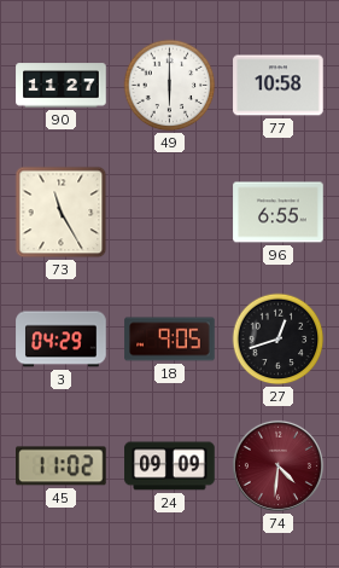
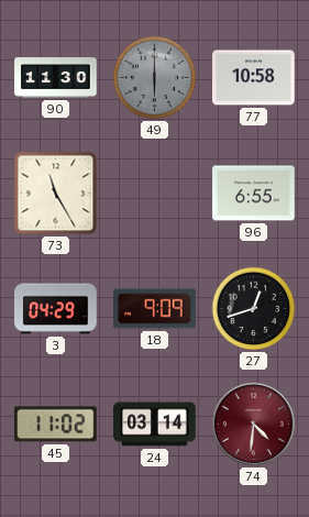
90: 11:27 -> 11:30 (56, 78)
49 dial: white -> grey (155, 78)
18: 9:05 -> 9:09 (155, 309)
24: 09:09 -> 03:14 (155, 425)
